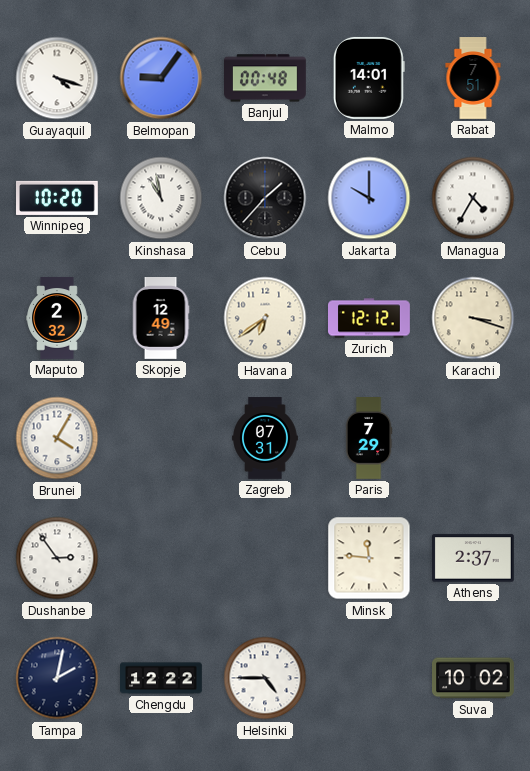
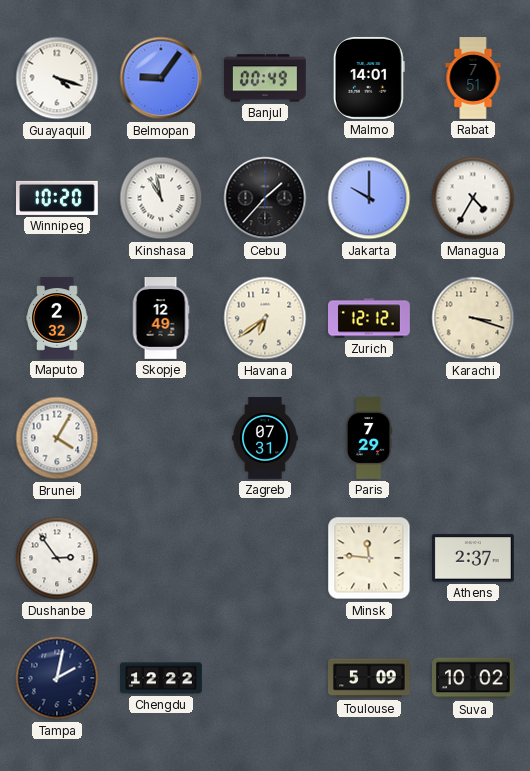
Banjul: 00:48 -> 00:49 (266, 78)
Helsinki: 4:45 -> none (265, 678)
Toulouse: none -> 5:09 (370, 678)
